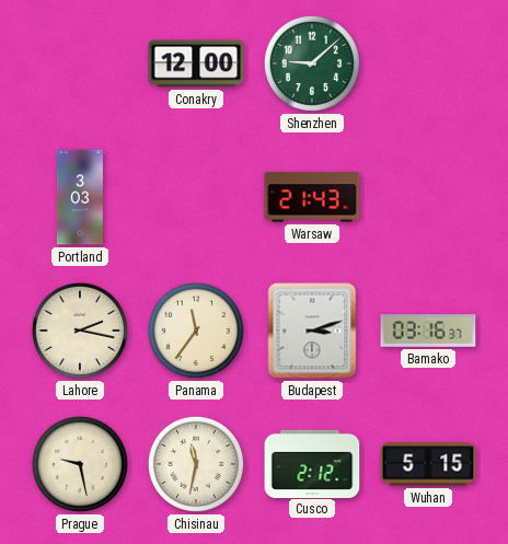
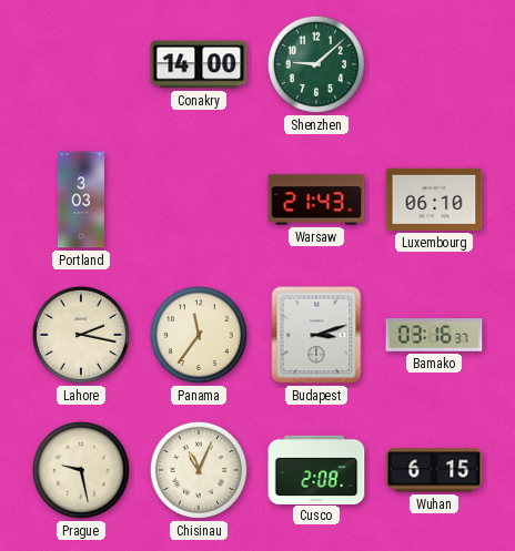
Conakry: 12:00 -> 14:00 (199, 64)
Luxembourg: none -> 06:10 (434, 200)
Chisinau: 11:32 -> 11:04 (199, 470)
Cusco: 2:12 -> 2:08 (316, 469)
Wuhan: 5:15 -> 6:15 (434, 470)
